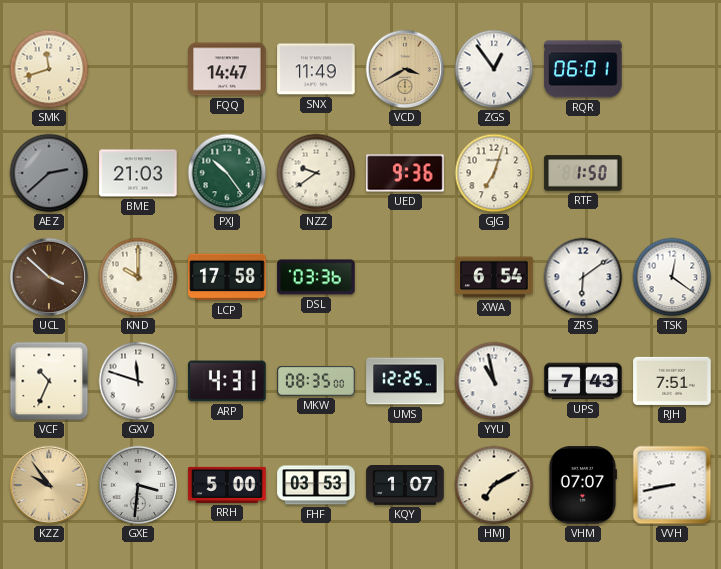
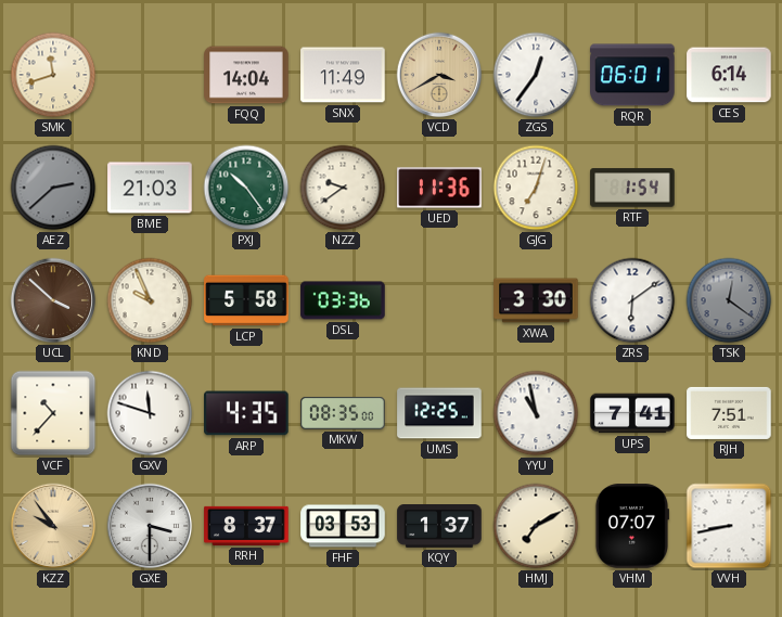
FQQ: 14:47 -> 14:04 (246, 75)
ZGS: 12:54 -> 12:36 (536, 75)
CES: none -> 6:14 (729, 75)
UED: 9:36 -> 11:36 (439, 188)
RTF: 1:50 -> 1:54 (632, 188)
KND: 10:00 -> 9:56 (150, 300)
LCP: 17:58 -> 5:58 (246, 300)
XWA: 6:54 -> 3:30 (536, 300)
TSK dial: white -> grey (729, 300)
VCF: 10:34 -> 10:37 (53, 413)
ARP: 4:31 -> 4:35 (246, 413)
UPS: 7:43 -> 7:41 (632, 413)
GXE: 3:31 -> 3:30 (150, 526)
RRH: 5:00 -> 8:37 (246, 526)
KQY: 1:07 -> 1:37 (439, 527)
